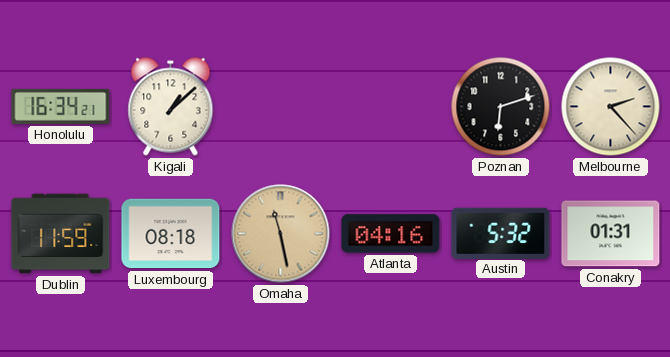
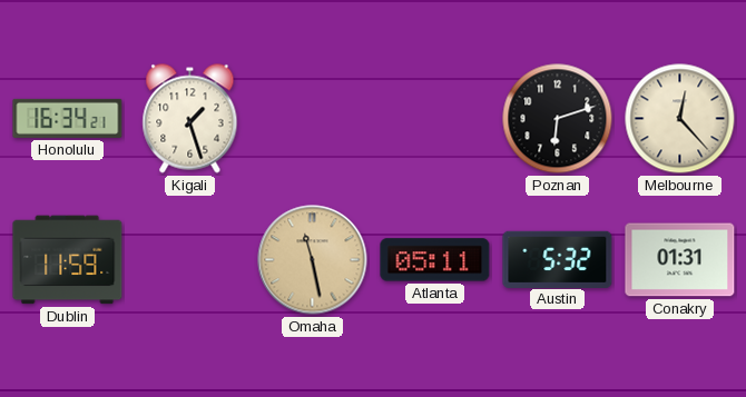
Kigali: 1:08 -> 1:27 (190, 119)
Melbourne: 2:23 -> 12:23 (680, 119)
Luxembourg: 08:18 -> none (171, 234)
Atlanta: 04:16 -> 05:11 (435, 260)
